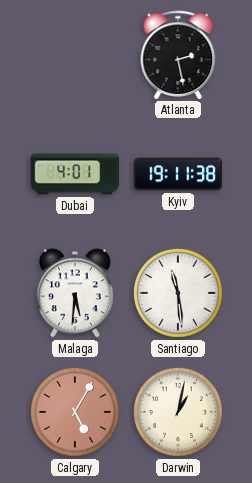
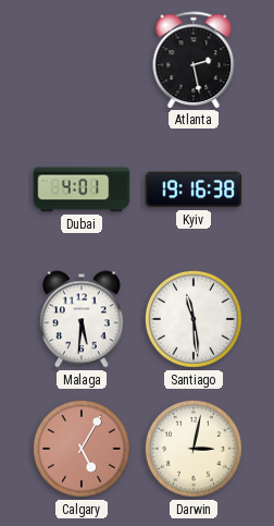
Kyiv: 19:11 -> 19:16 (194, 189)
Darwin: 1:02 -> 3:02 (194, 449)
